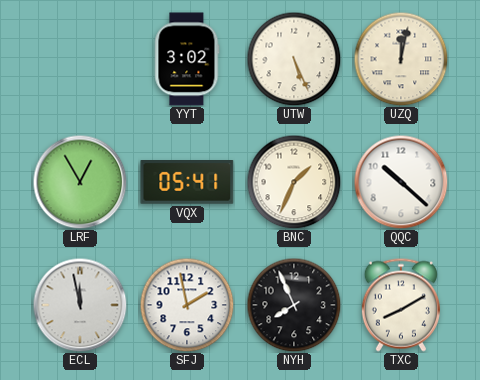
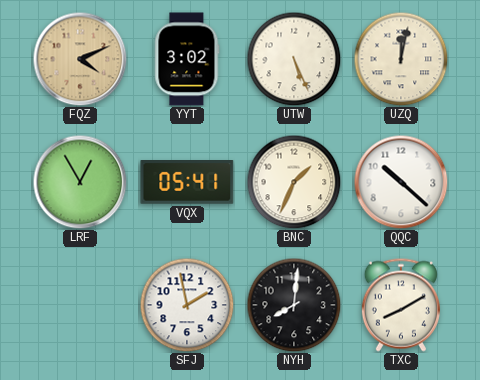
FQZ: none -> 4:11 (80, 59)
ECL: 11:58 -> none (80, 305)
NYH: 7:56 -> 8:01 (294, 305)
